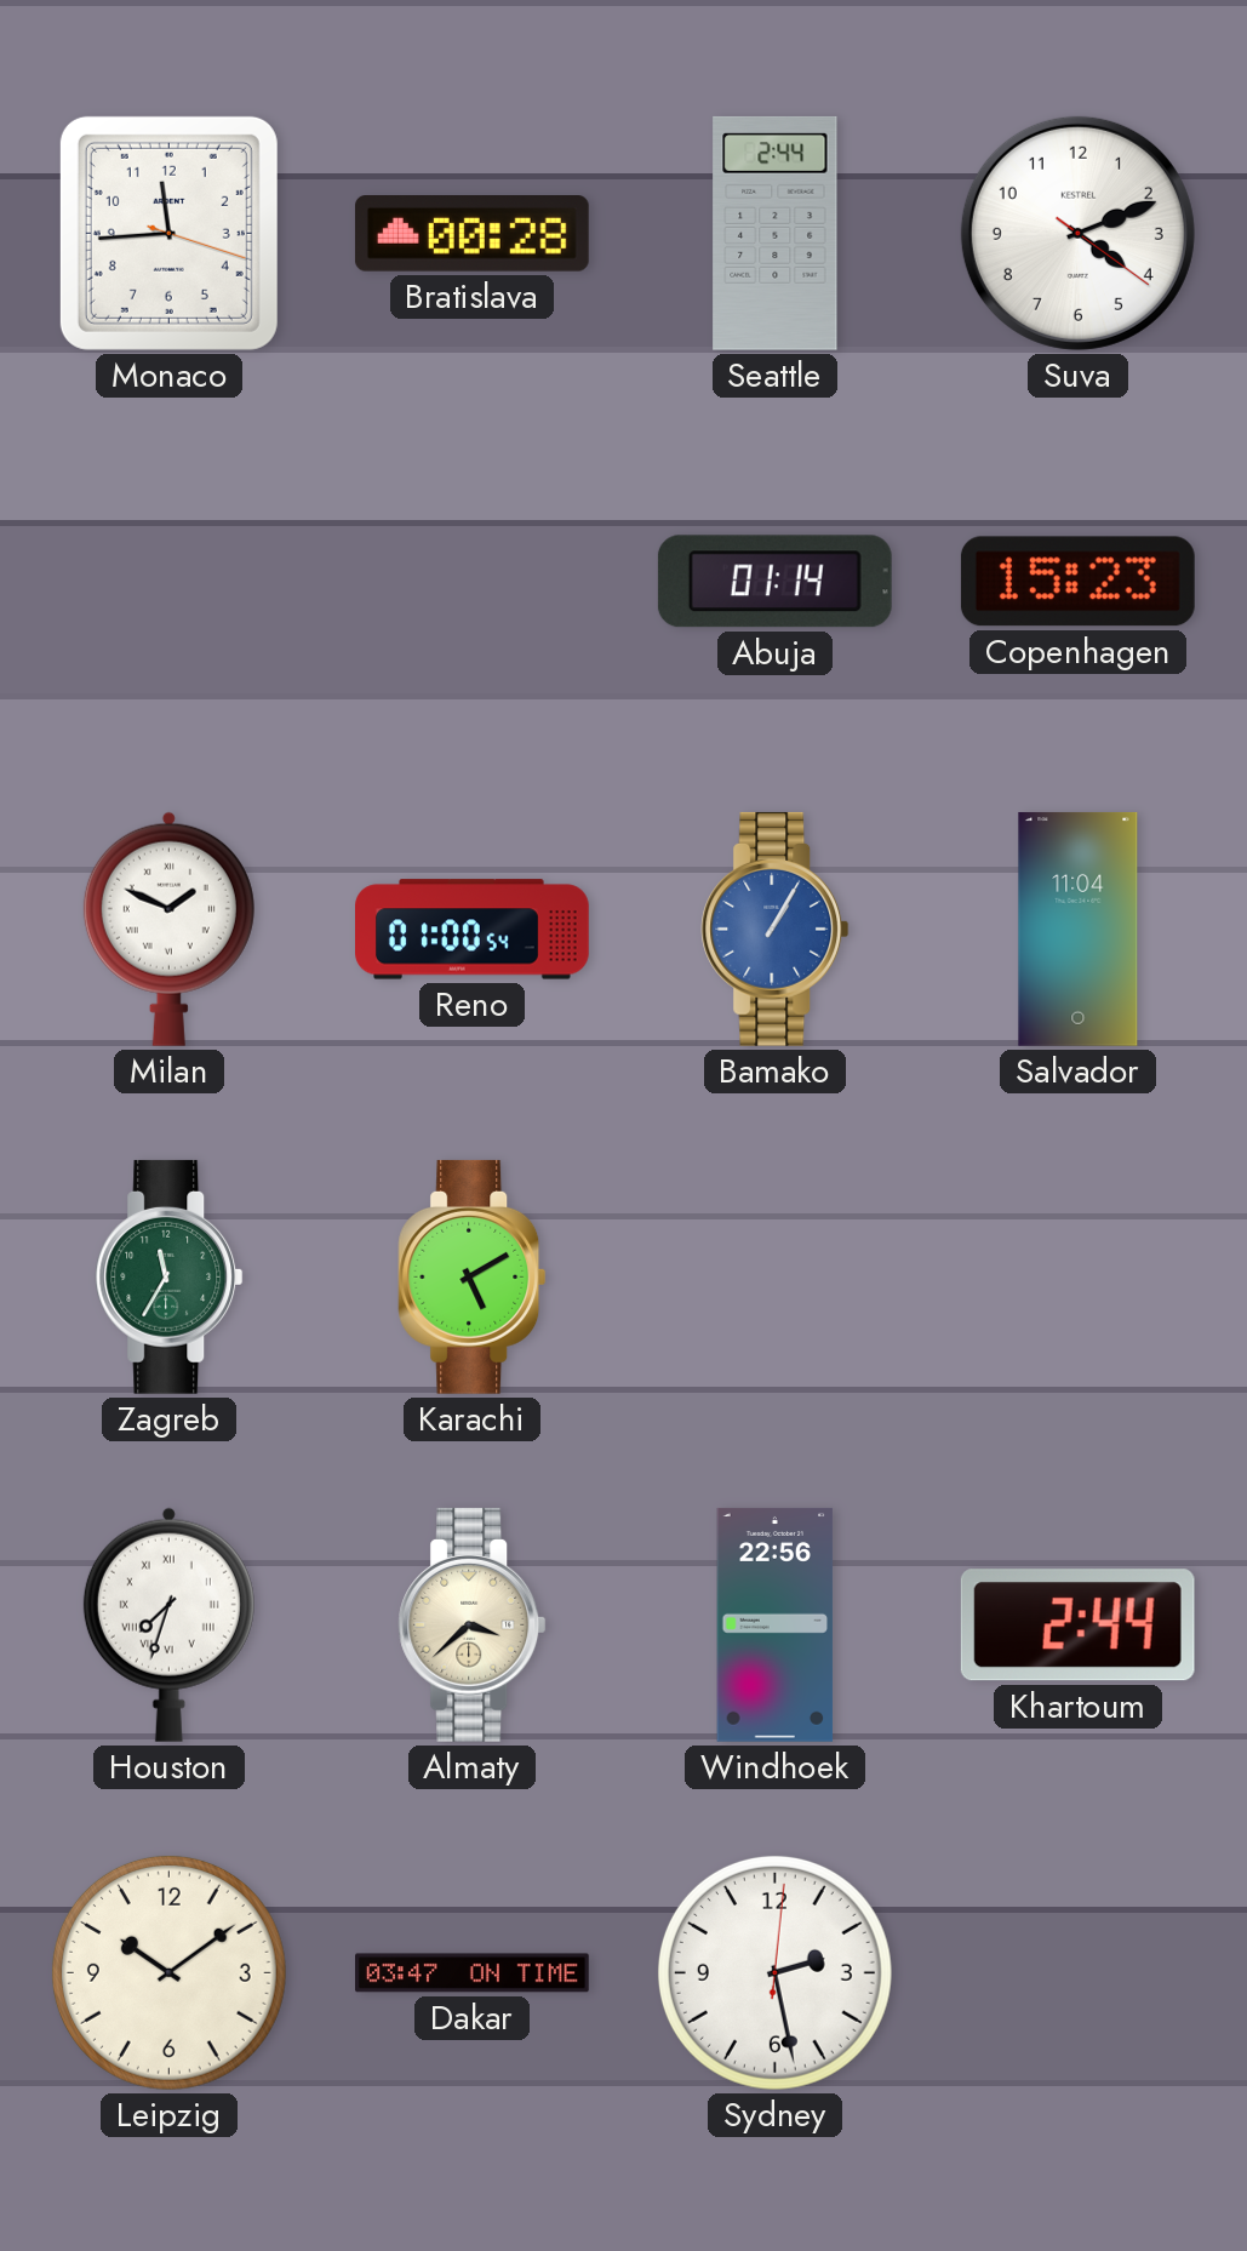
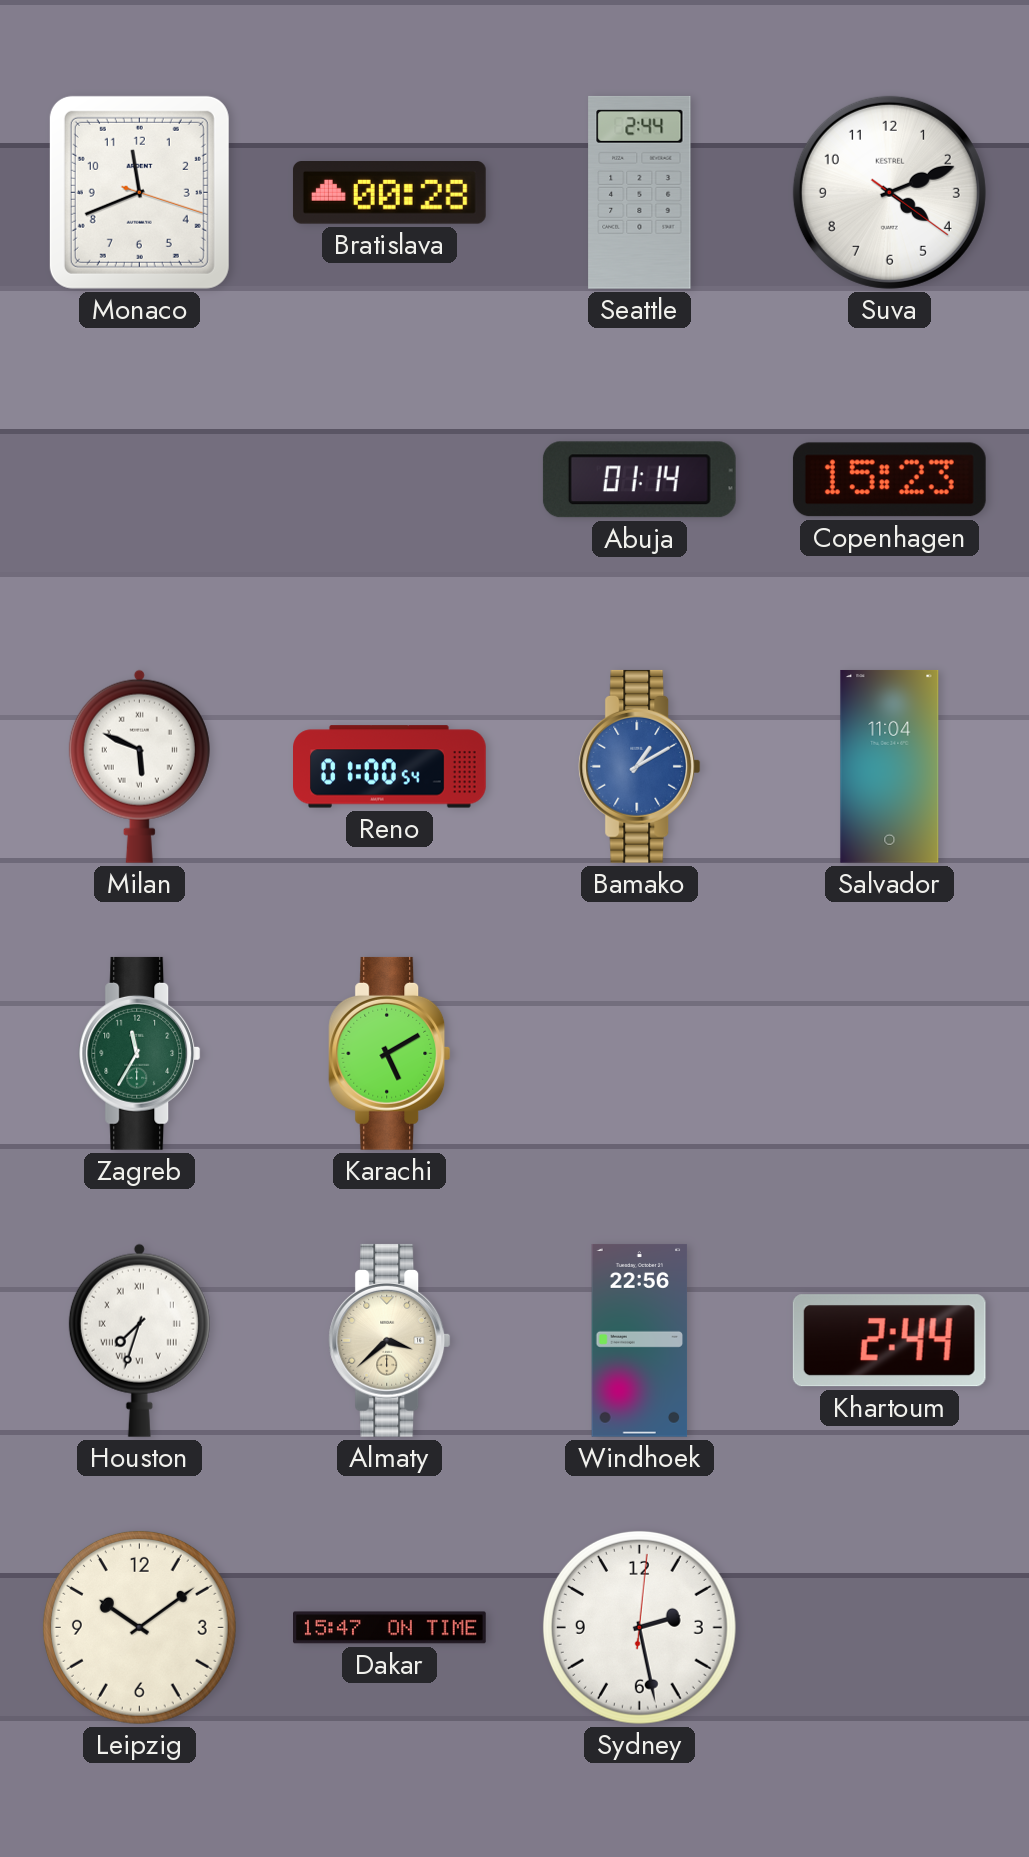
Monaco: 11:44 -> 11:41 (139, 192)
Milan: 1:49 -> 5:49 (139, 766)
Bamako: 1:05 -> 1:10 (640, 766)
Dakar: 03:47 -> 15:47 (390, 1628)
